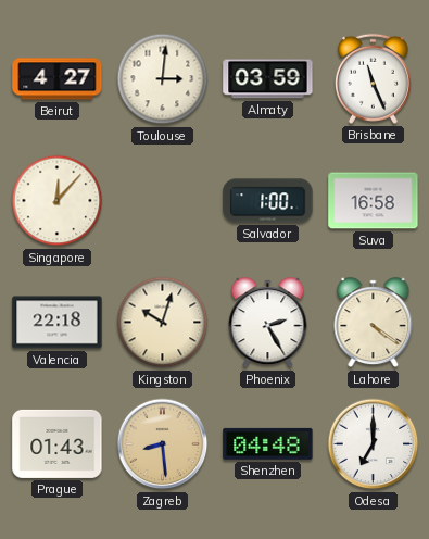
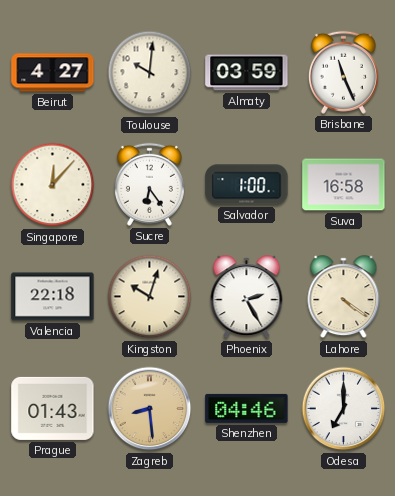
Toulouse: 3:01 -> 10:01 (150, 73)
Sucre: none -> 6:24 (149, 184)
Shenzhen: 04:48 -> 04:46 (247, 408)
